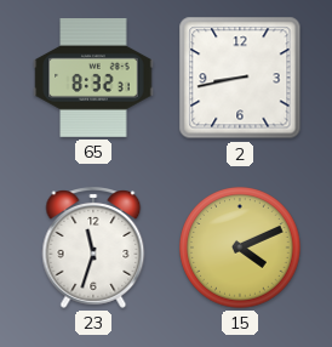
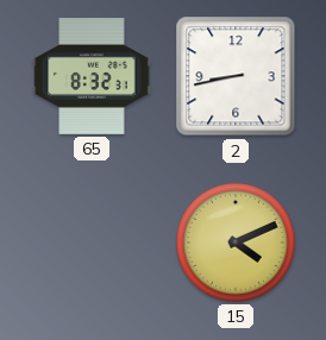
23: 11:33 -> none (93, 249)
